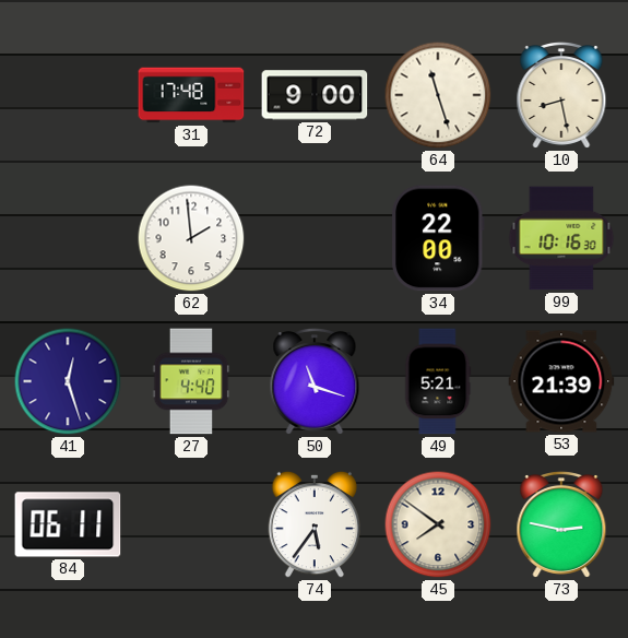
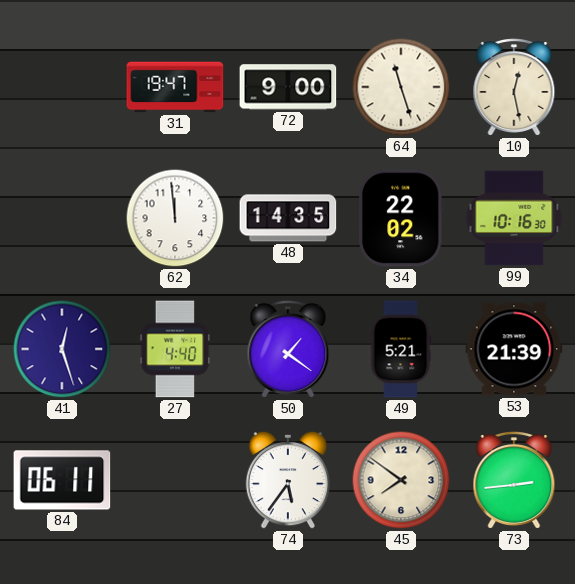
31: 17:48 -> 19:47 (175, 87)
10: 8:28 -> 12:28 (514, 88)
62: 1:59 -> 11:59 (175, 218)
48: none -> 14:35 (288, 218)
34: 22:00 -> 22:02 (402, 218)
50: 11:18 -> 1:21 (288, 350)
73: 2:47 -> 2:44 (514, 481)
